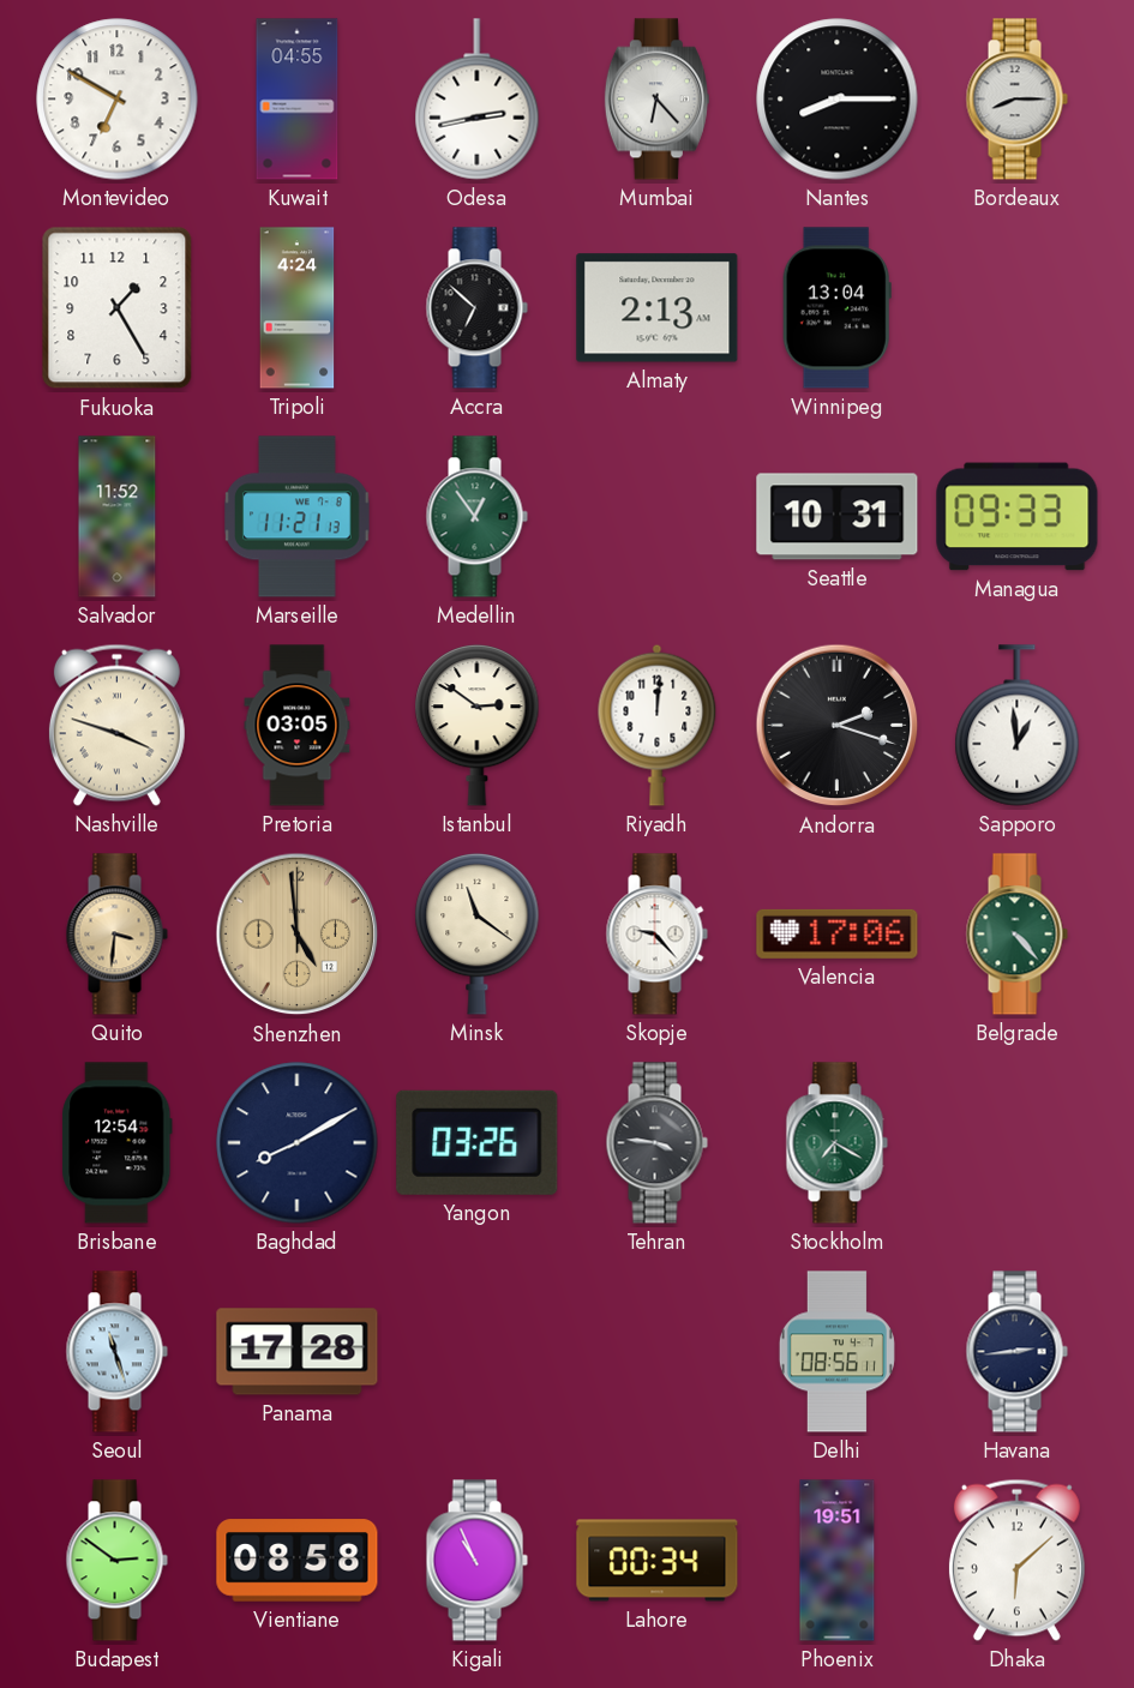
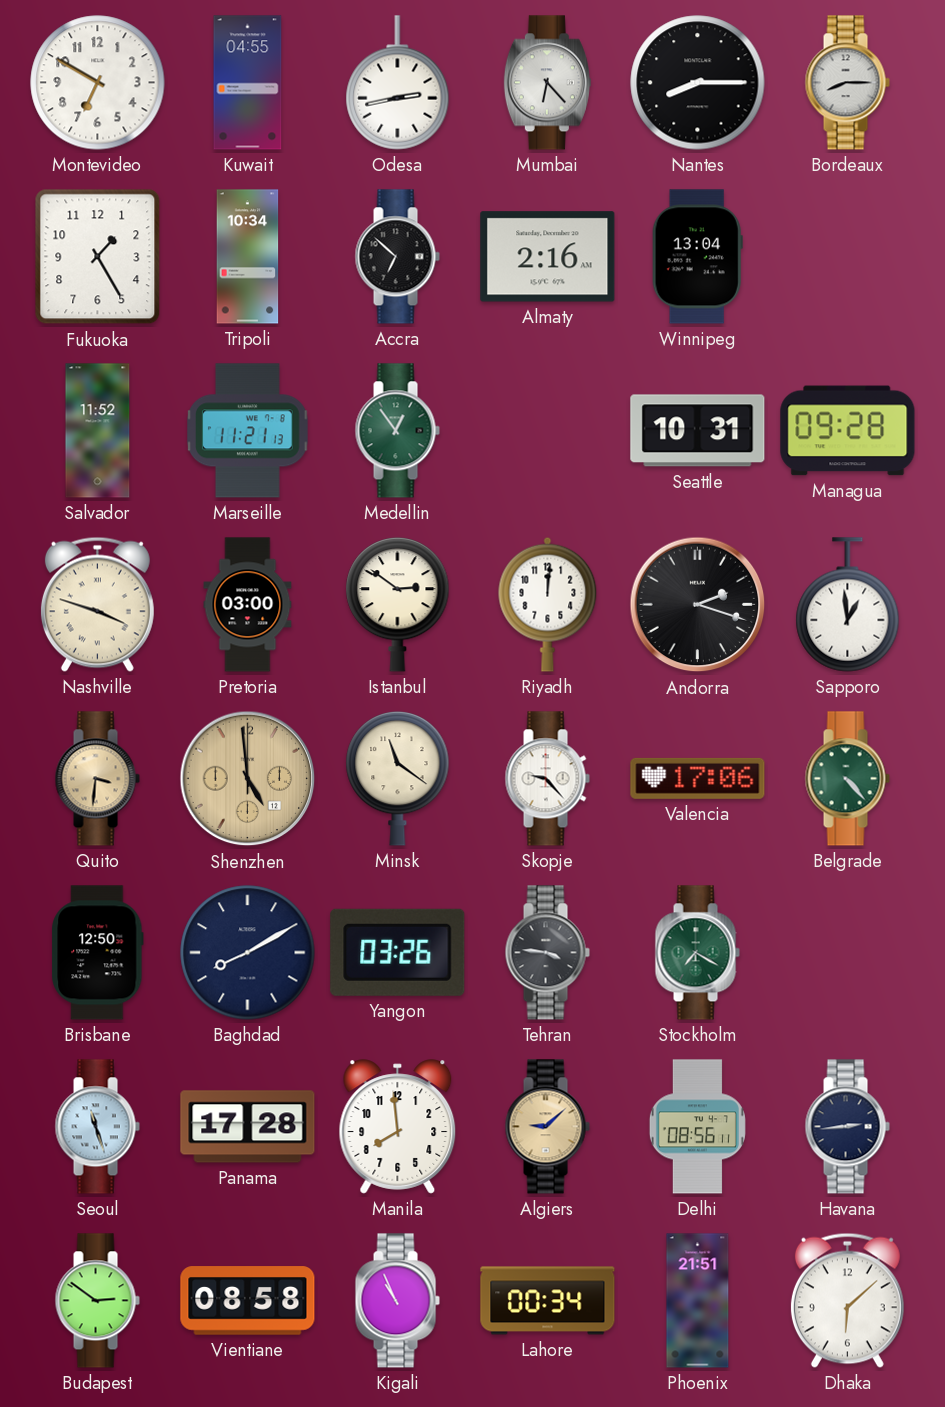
Tripoli: 4:24 -> 10:34 (248, 257)
Almaty: 2:13 -> 2:16 (548, 257)
Managua: 09:33 -> 09:28 (848, 431)
Pretoria: 03:05 -> 03:00 (248, 605)
Brisbane: 12:54 -> 12:50 (98, 953)
Manila: none -> 7:59 (398, 1127)
Algiers: none -> 9:08 (547, 1127)
Phoenix: 19:51 -> 21:51 (698, 1301)
